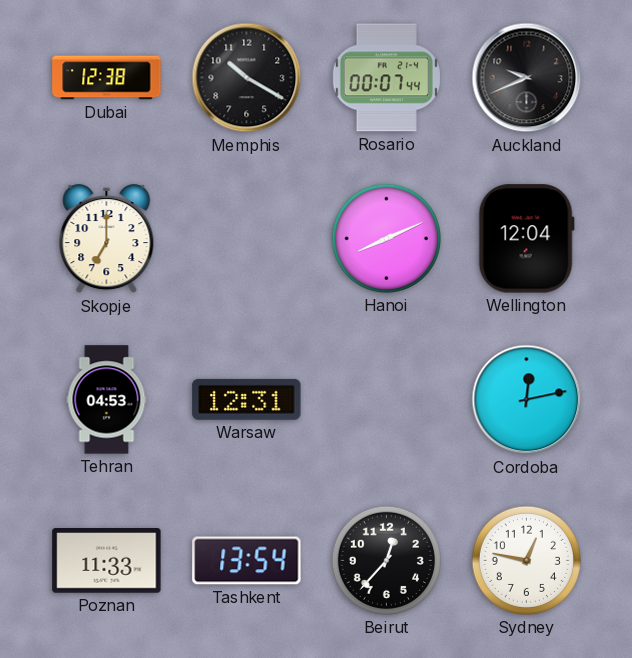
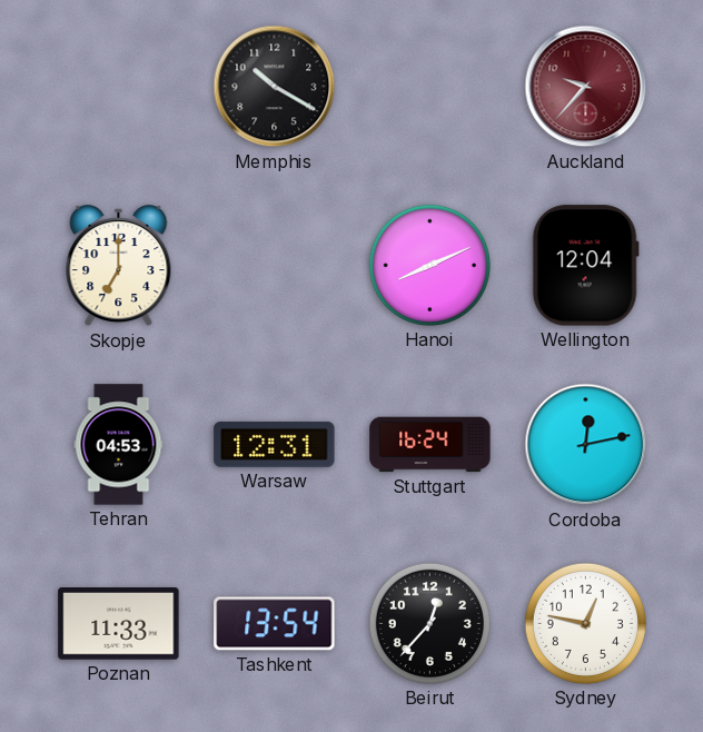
Dubai: 12:38 -> none (107, 78)
Rosario: 00:07 -> none (386, 78)
Auckland: 9:41 -> 9:37 (586, 87)
Auckland dial: black -> burgundy (586, 87)
Stuttgart: none -> 16:24 (430, 445)
